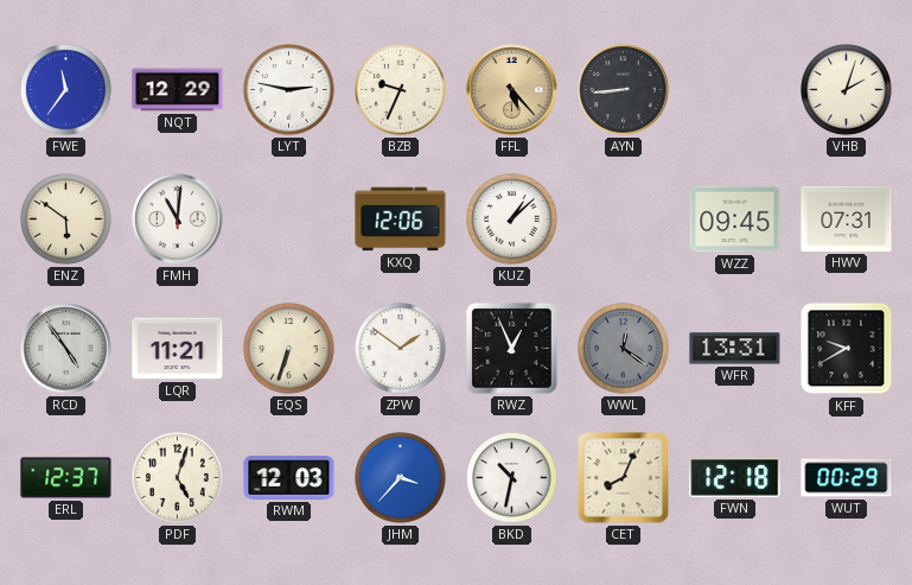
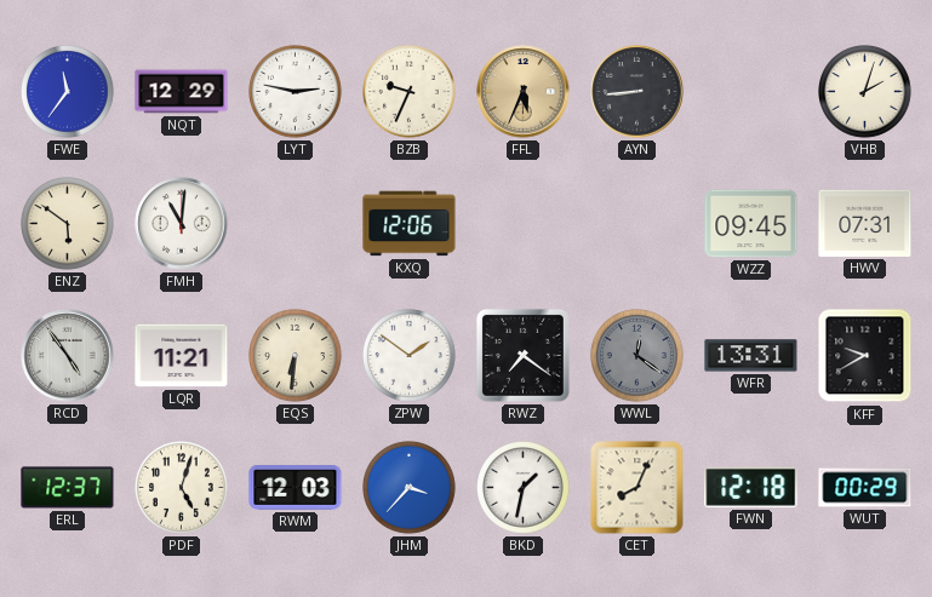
FFL: 5:23 -> 5:34 (524, 92)
KUZ: 1:08 -> none (512, 220)
EQS: 6:33 -> 6:31 (296, 356)
RWZ: 12:56 -> 7:21 (522, 355)
BKD: 10:32 -> 1:32 (524, 488)
